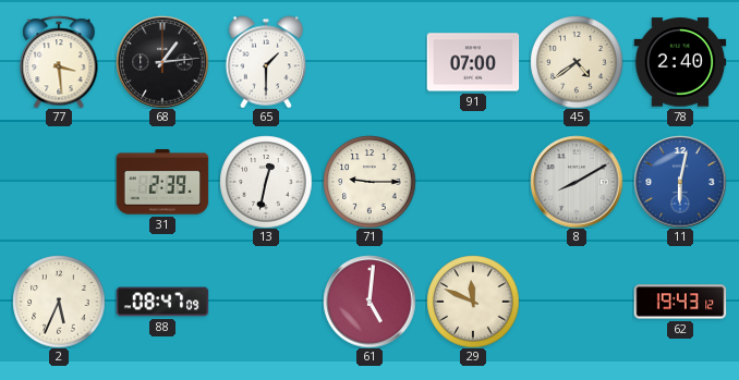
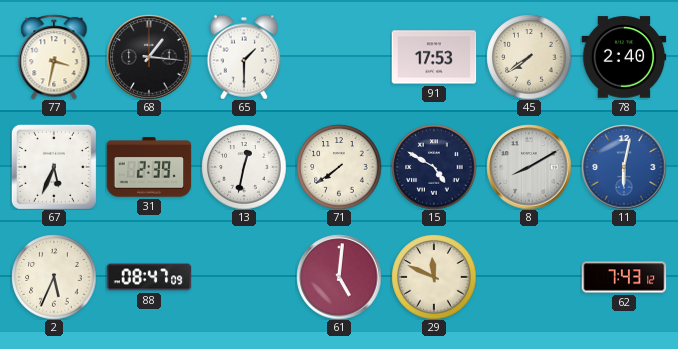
77: 3:29 -> 3:32 (54, 57)
68: 1:14 -> 1:16 (149, 57)
91: 07:00 -> 17:53 (434, 57)
45: 4:39 -> 7:39 (529, 57)
67: none -> 5:34 (54, 167)
71: 9:15 -> 7:39 (339, 167)
15: none -> 4:50 (434, 167)
62: 19:43 -> 7:43 (624, 277)
